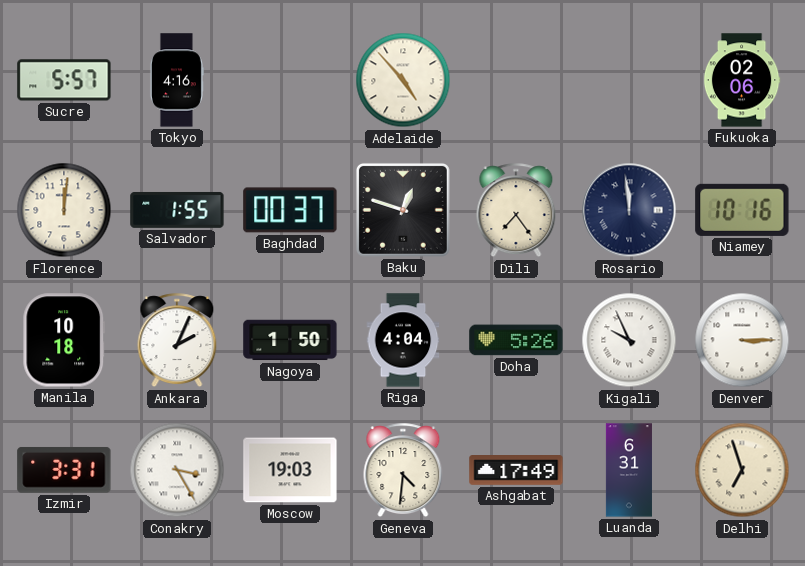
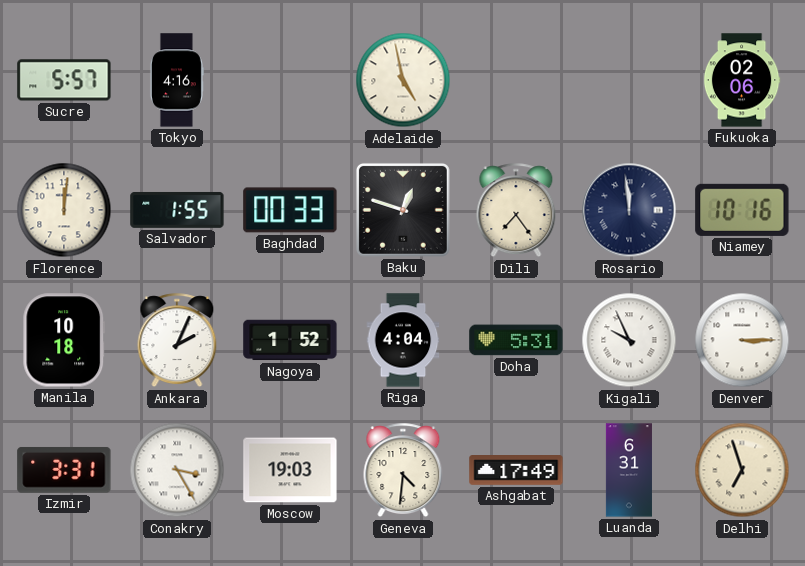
Adelaide: 4:53 -> 4:58 (403, 80)
Baghdad: 00:37 -> 00:33 (290, 210)
Nagoya: 1:50 -> 1:52 (290, 340)
Doha: 5:26 -> 5:31 (516, 340)
